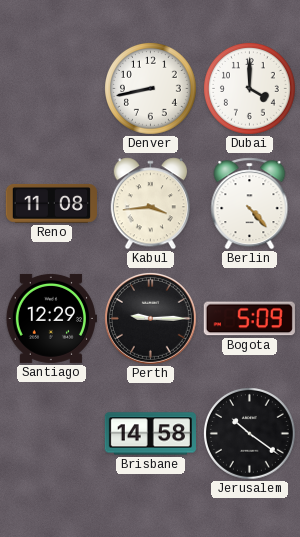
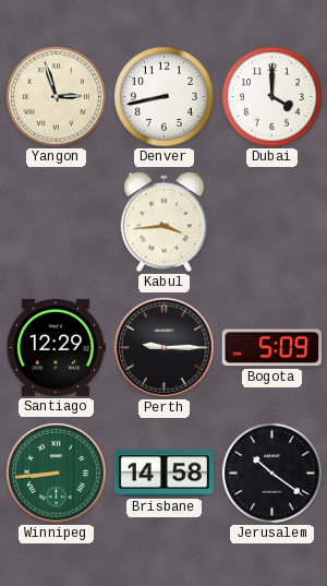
Yangon: none -> 2:57 (57, 97)
Reno: 11:08 -> none (51, 204)
Berlin: 4:23 -> none (250, 204)
Winnipeg: none -> 8:44 (56, 473)
